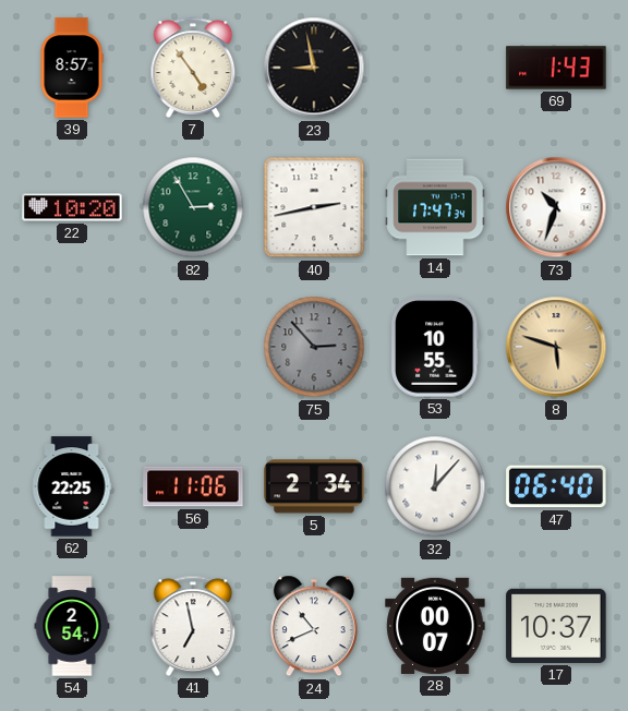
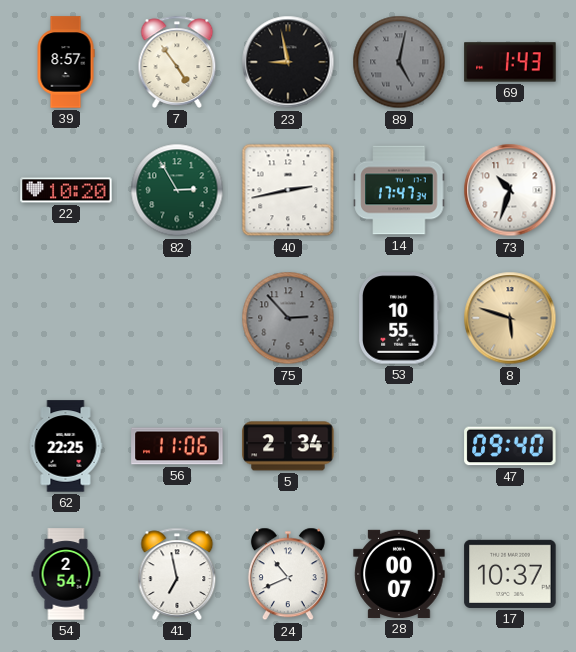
89: none -> 5:02 (399, 62)
32: 12:07 -> none (435, 486)
47: 06:40 -> 09:40 (510, 446)
